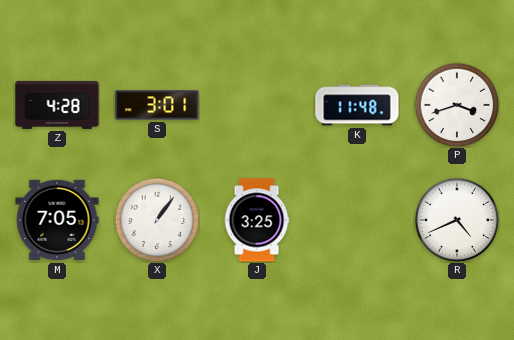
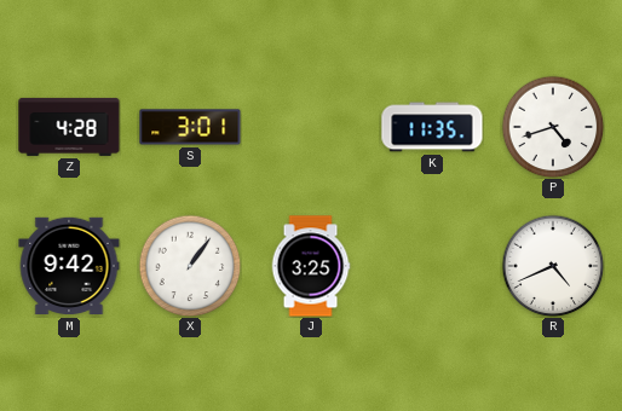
K: 11:48 -> 11:35 (432, 127)
P: 3:42 -> 4:42 (553, 127)
M: 7:05 -> 9:42 (69, 266)
